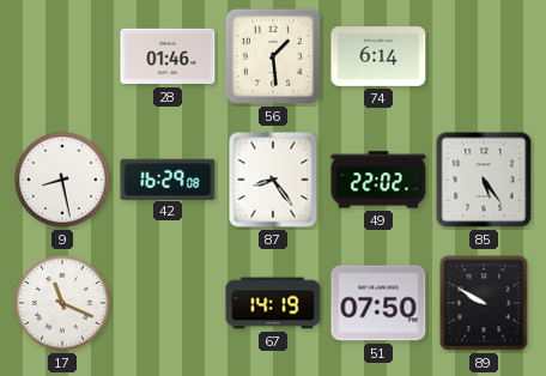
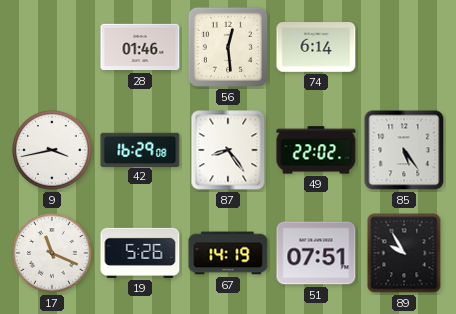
56: 1:29 -> 12:29 (228, 47)
9: 8:28 -> 3:43 (52, 150)
19: none -> 5:26 (140, 253)
51: 07:50 -> 07:51 (316, 253)
89: 9:50 -> 9:55 (404, 253)
